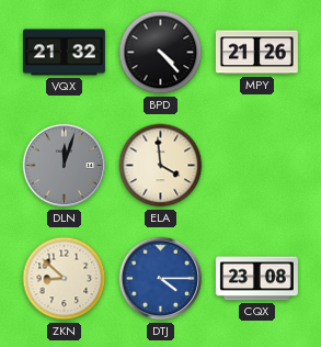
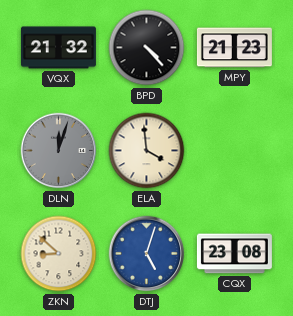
MPY: 21:26 -> 21:23 (234, 48)
DTJ: 4:15 -> 5:03 (147, 254)
